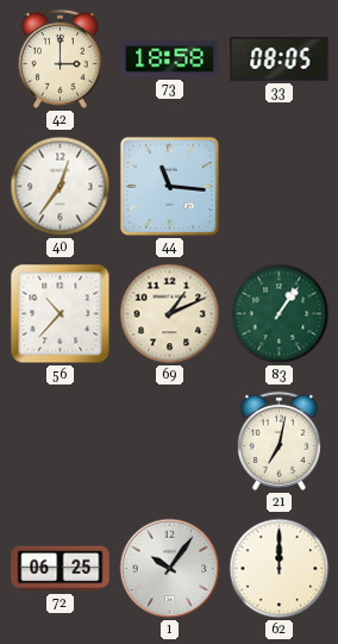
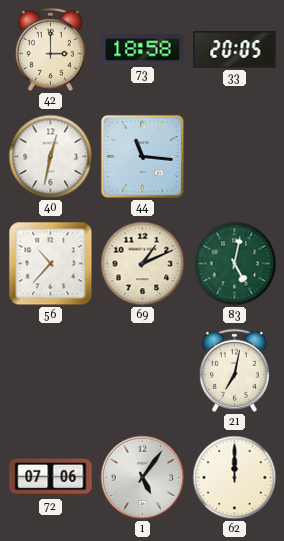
33: 08:05 -> 20:05 (235, 50)
40: 12:36 -> 12:32 (51, 157)
83: 1:06 -> 5:02 (235, 264)
72: 06:25 -> 07:06 (51, 478)
1: 10:06 -> 5:06 (143, 478)
